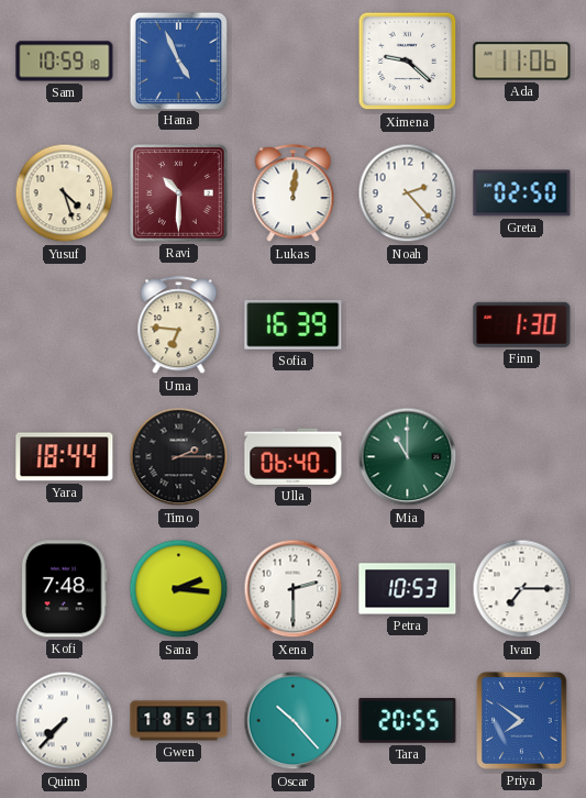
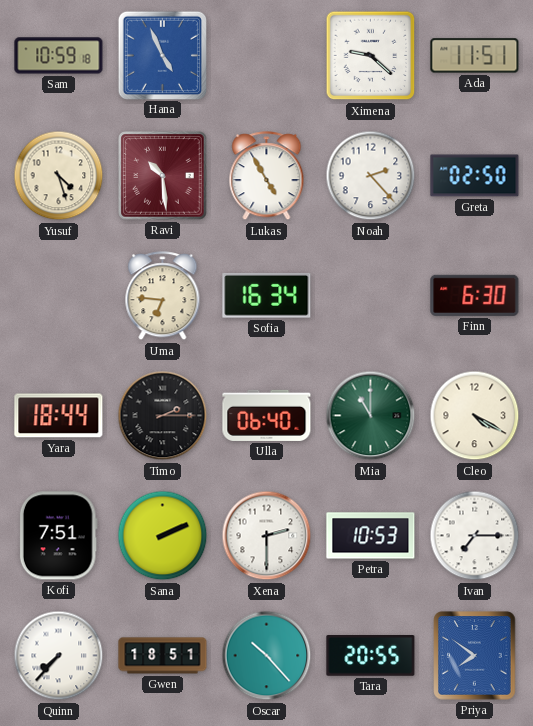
Ada: 11:06 -> 11:51 (475, 56)
Ravi: 10:30 -> 10:29 (163, 176)
Lukas: 12:01 -> 4:55 (267, 176)
Sofia: 16:39 -> 16:34 (267, 295)
Finn: 1:30 -> 6:30 (475, 295)
Cleo: none -> 4:20 (475, 416)
Kofi: 7:48 -> 7:51 (58, 536)
Sana: 2:16 -> 2:11 (163, 536)
